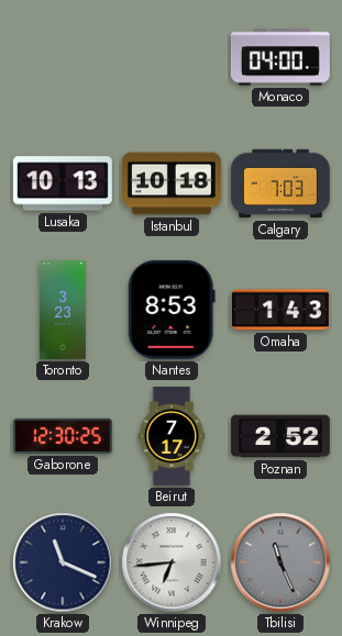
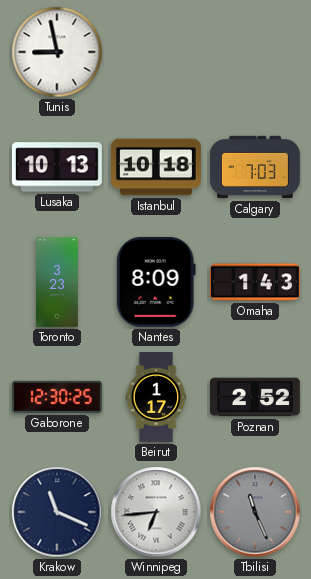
Tunis: none -> 8:58 (57, 52)
Monaco: 04:00 -> none (280, 57)
Nantes: 8:53 -> 8:09 (156, 282)
Beirut: 7:17 -> 1:17 (156, 398)
